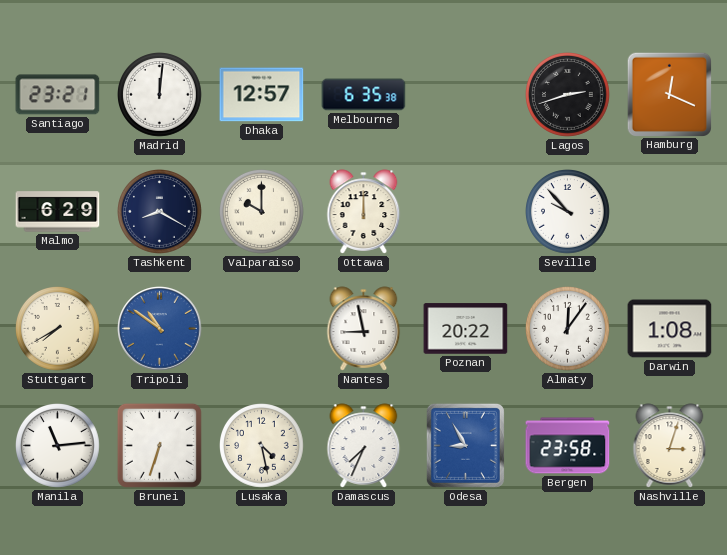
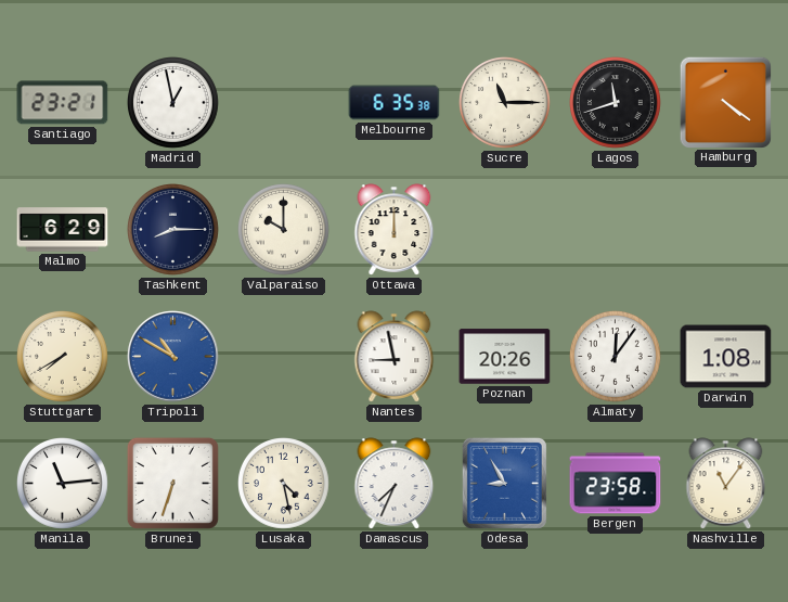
Madrid: 12:01 -> 12:58 (173, 103)
Dhaka: 12:57 -> none (262, 95)
Sucre: none -> 11:15 (505, 103)
Lagos: 2:42 -> 11:42 (616, 103)
Hamburg: 12:19 -> 4:21 (725, 102)
Tashkent: 8:20 -> 8:15 (173, 230)
Seville: 9:53 -> none (568, 212)
Tripoli: 10:51 -> 10:50 (173, 357)
Poznan: 20:22 -> 20:26 (505, 357)
Nashville: 3:03 -> 11:06 (726, 484)
